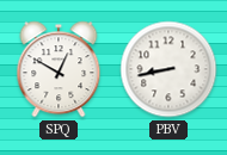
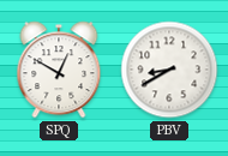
PBV: 8:43 -> 8:40 (169, 70)
